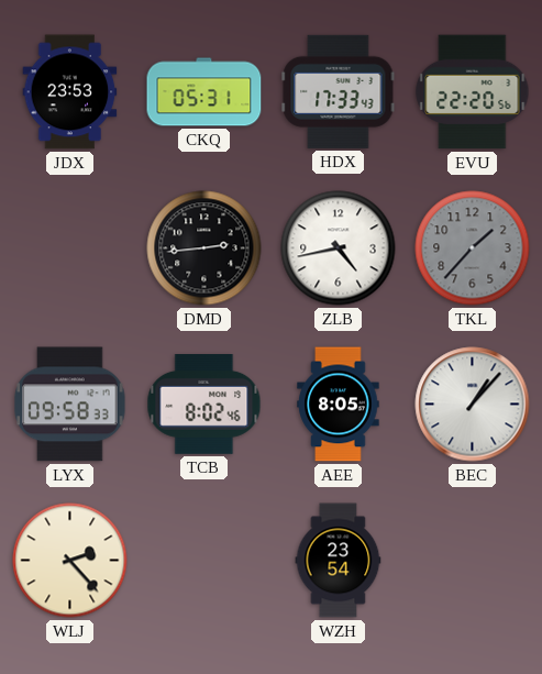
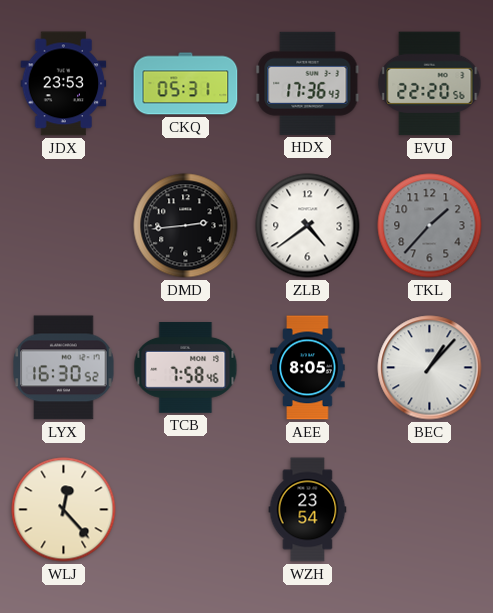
HDX: 17:33 -> 17:36 (308, 83)
ZLB: 4:43 -> 4:39 (308, 226)
LYX: 09:58 -> 16:30 (64, 368)
TCB: 8:02 -> 7:58 (186, 368)
WLJ: 2:23 -> 12:23 (64, 510)
